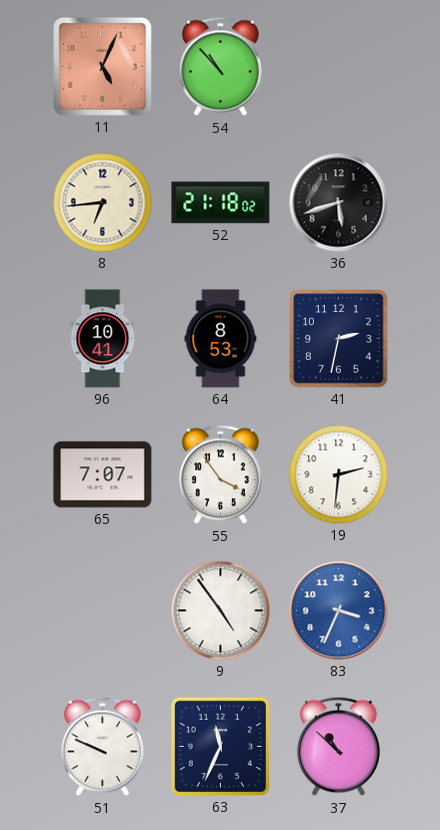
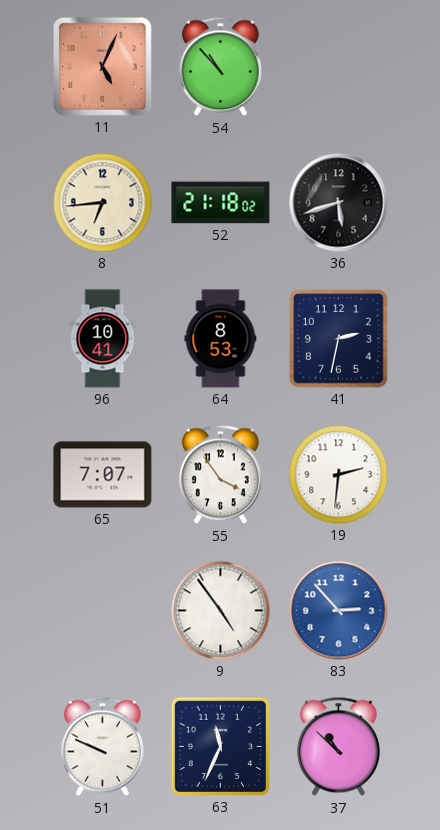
83: 3:34 -> 2:53 (339, 611)
